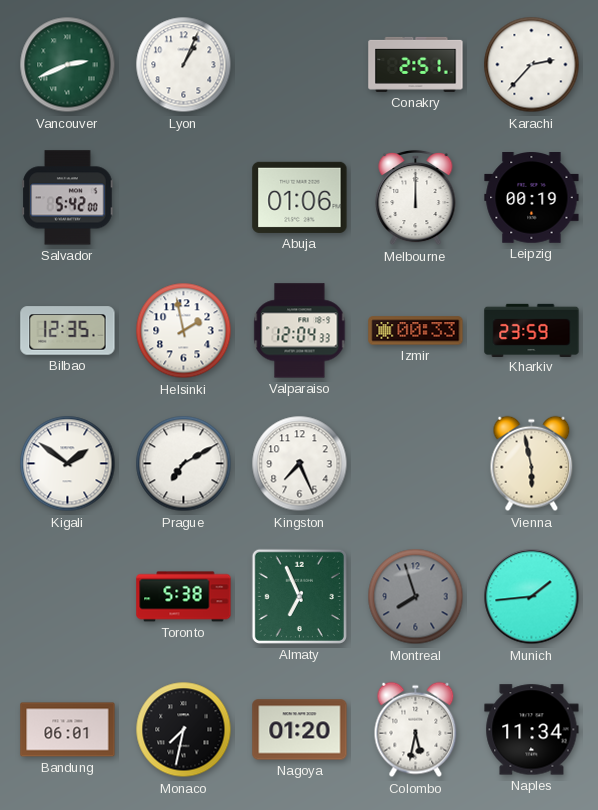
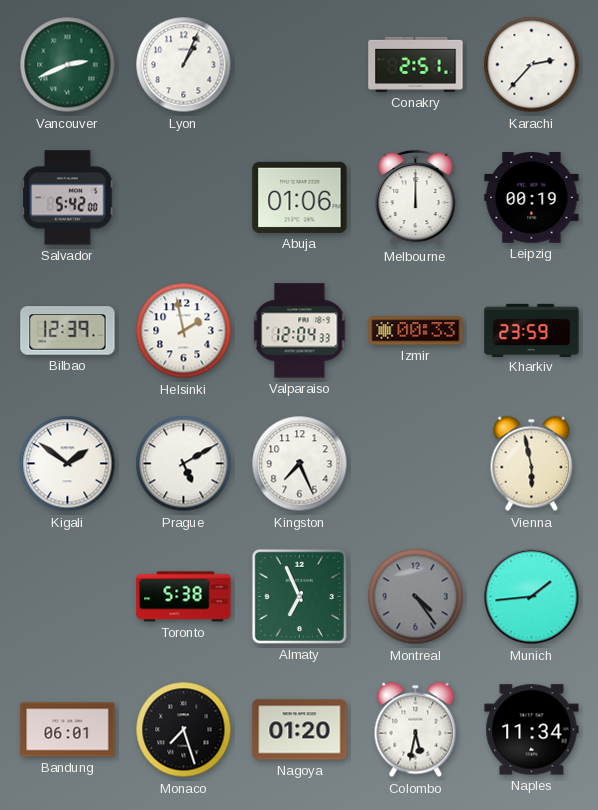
Bilbao: 12:35 -> 12:39 (68, 331)
Prague: 7:10 -> 5:10 (184, 464)
Montreal: 7:57 -> 4:24 (416, 597)
Monaco: 7:32 -> 7:27 (184, 730)
